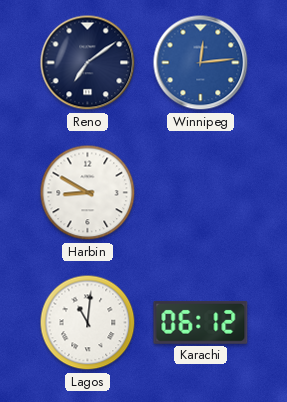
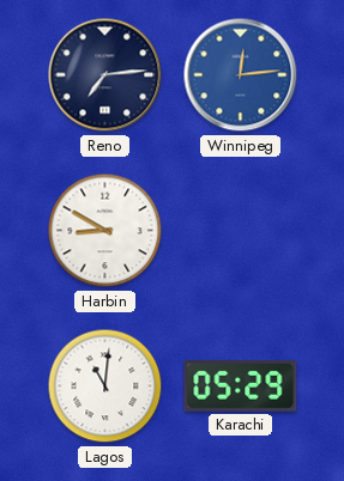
Reno: 7:09 -> 7:14 (105, 75)
Karachi: 06:12 -> 05:29 (241, 385)
